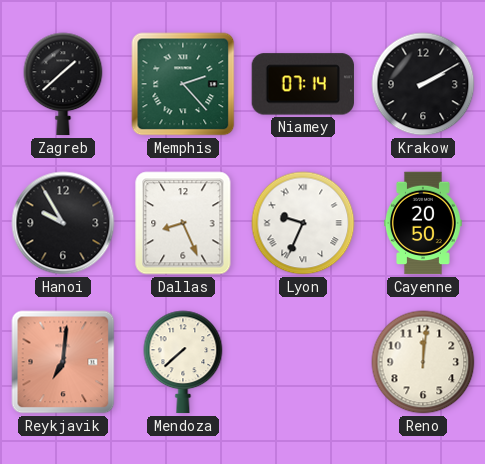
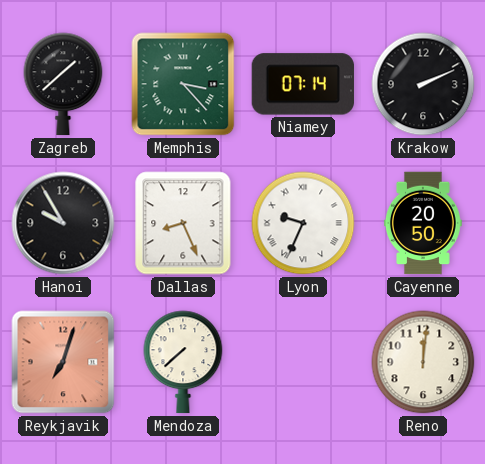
Memphis: 2:23 -> 3:23 (183, 84)
Krakow: 2:10 -> 2:11 (423, 84)
Reykjavik: 7:01 -> 7:03 (63, 362)
